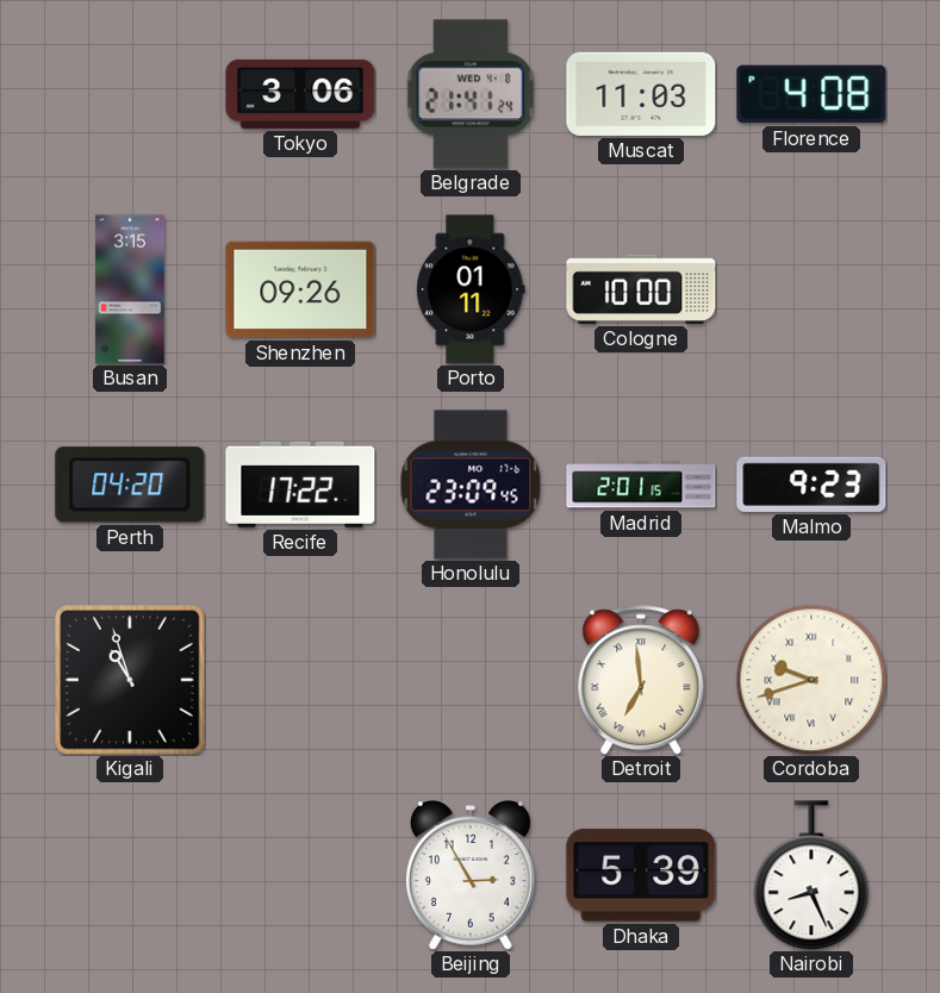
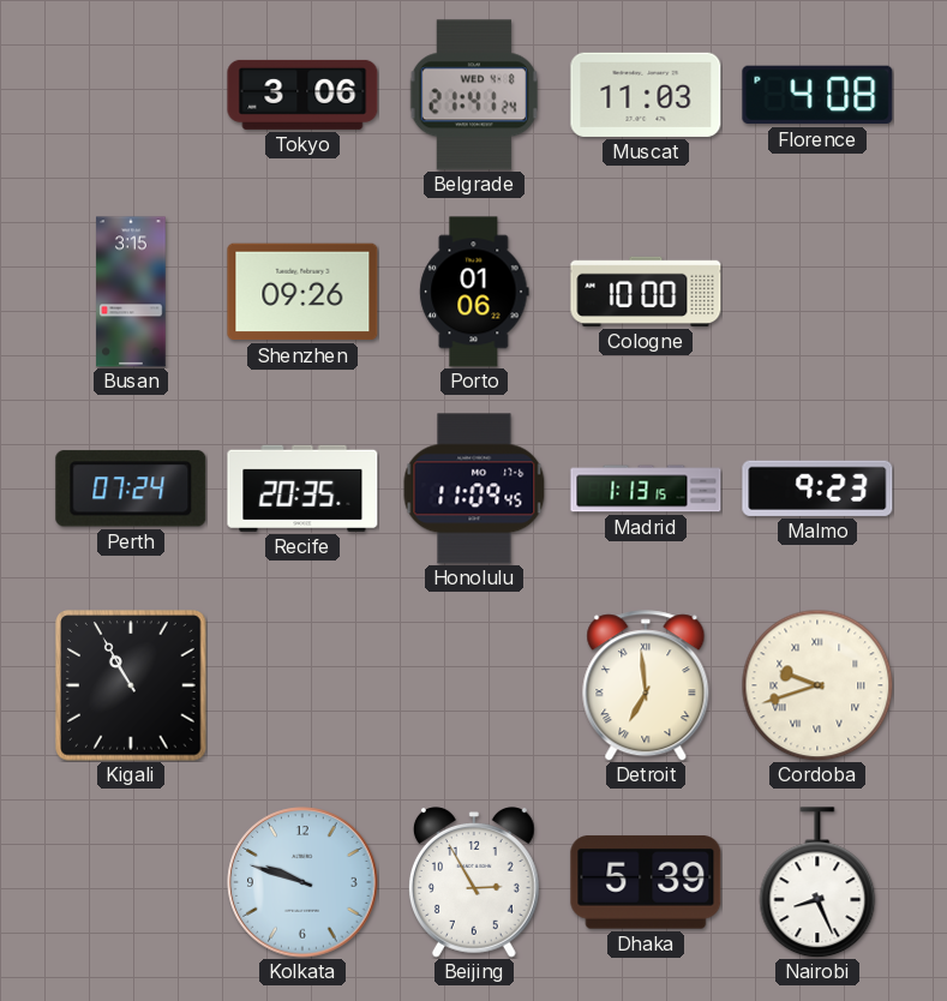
Porto: 01:11 -> 01:06 (474, 292)
Perth: 04:20 -> 07:24 (131, 488)
Recife: 17:22 -> 20:35 (302, 488)
Honolulu: 23:09 -> 11:09 (474, 488)
Madrid: 2:01 -> 1:13 (646, 488)
Kigali: 10:57 -> 10:55 (131, 685)
Kolkata: none -> 9:48 (302, 882)
